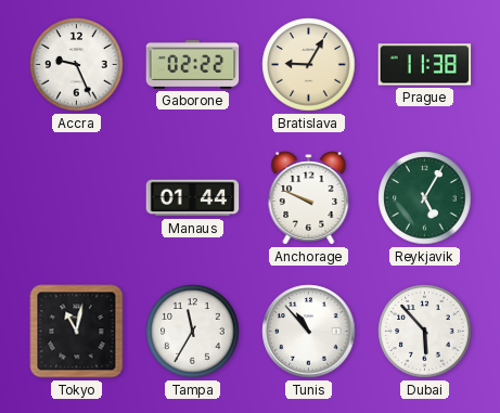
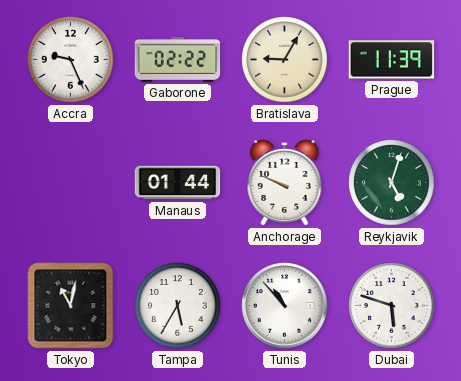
Prague: 11:38 -> 11:39 (392, 60)
Reykjavik: 5:05 -> 5:03 (392, 183)
Tampa: 11:35 -> 5:35 (178, 306)
Dubai: 5:53 -> 5:48 (392, 306)
